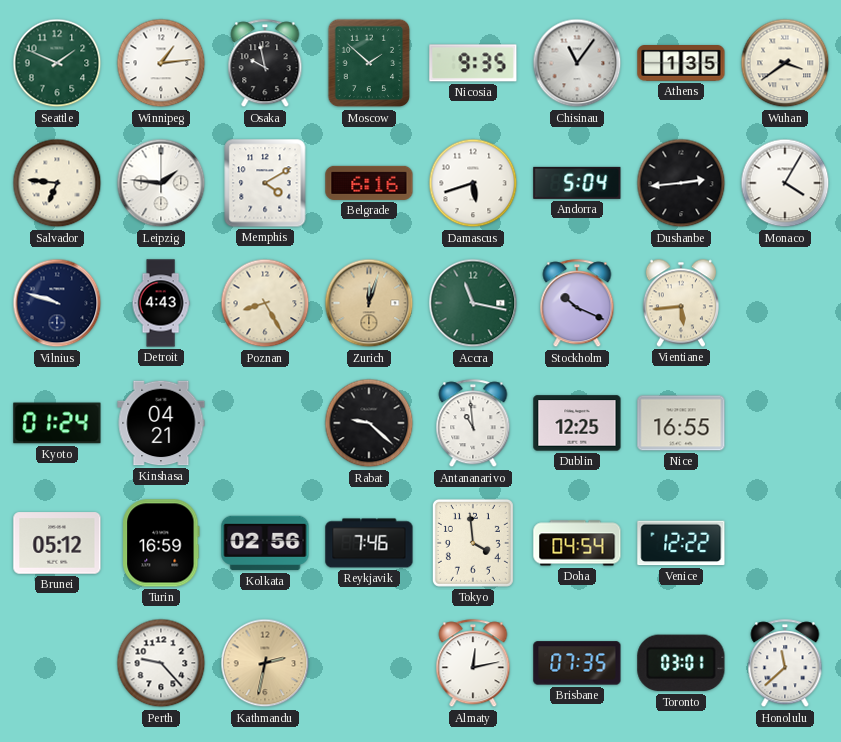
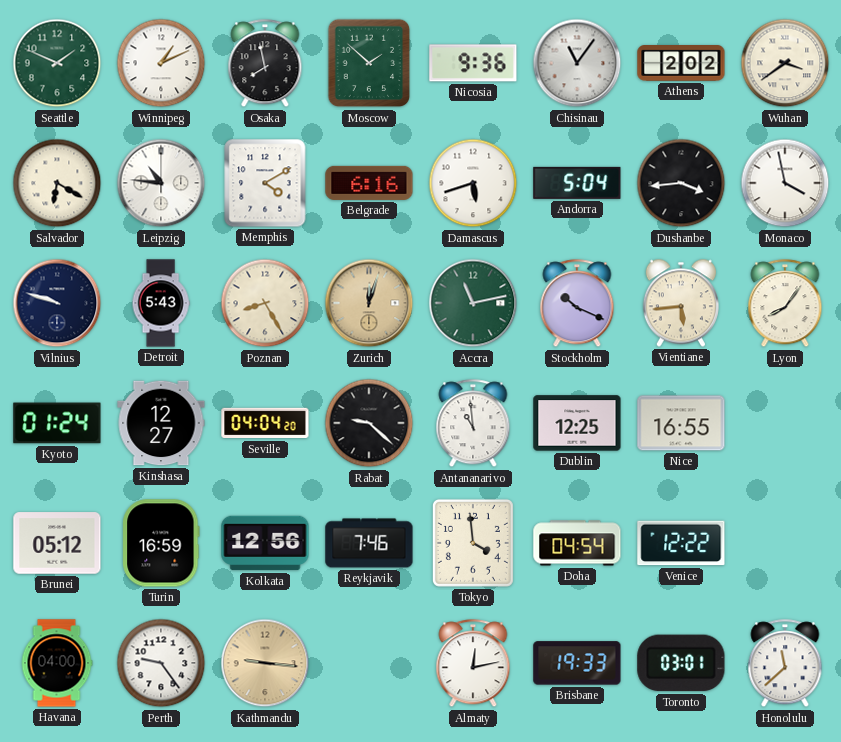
Winnipeg: 1:14 -> 1:11 (161, 63)
Osaka: 9:58 -> 7:58 (265, 64)
Nicosia: 9:35 -> 9:36 (473, 63)
Athens: 1:35 -> 2:02 (681, 64)
Salvador: 6:46 -> 6:20 (57, 183)
Leipzig: 1:46 -> 10:46 (161, 183)
Dushanbe: 2:44 -> 3:44 (681, 183)
Monaco: 4:05 -> 3:58 (785, 183)
Detroit: 4:43 -> 5:43 (161, 303)
Accra: 11:17 -> 11:13 (473, 303)
Lyon: none -> 8:06 (785, 304)
Kinshasa: 04:21 -> 12:27 (161, 423)
Seville: none -> 04:04 (265, 423)
Kolkata: 02:56 -> 12:56 (265, 543)
Havana: none -> 04:00 (57, 663)
Perth: 9:23 -> 9:24 (161, 663)
Kathmandu: 2:32 -> 9:16 (265, 663)
Brisbane: 07:35 -> 19:33 (577, 663)
